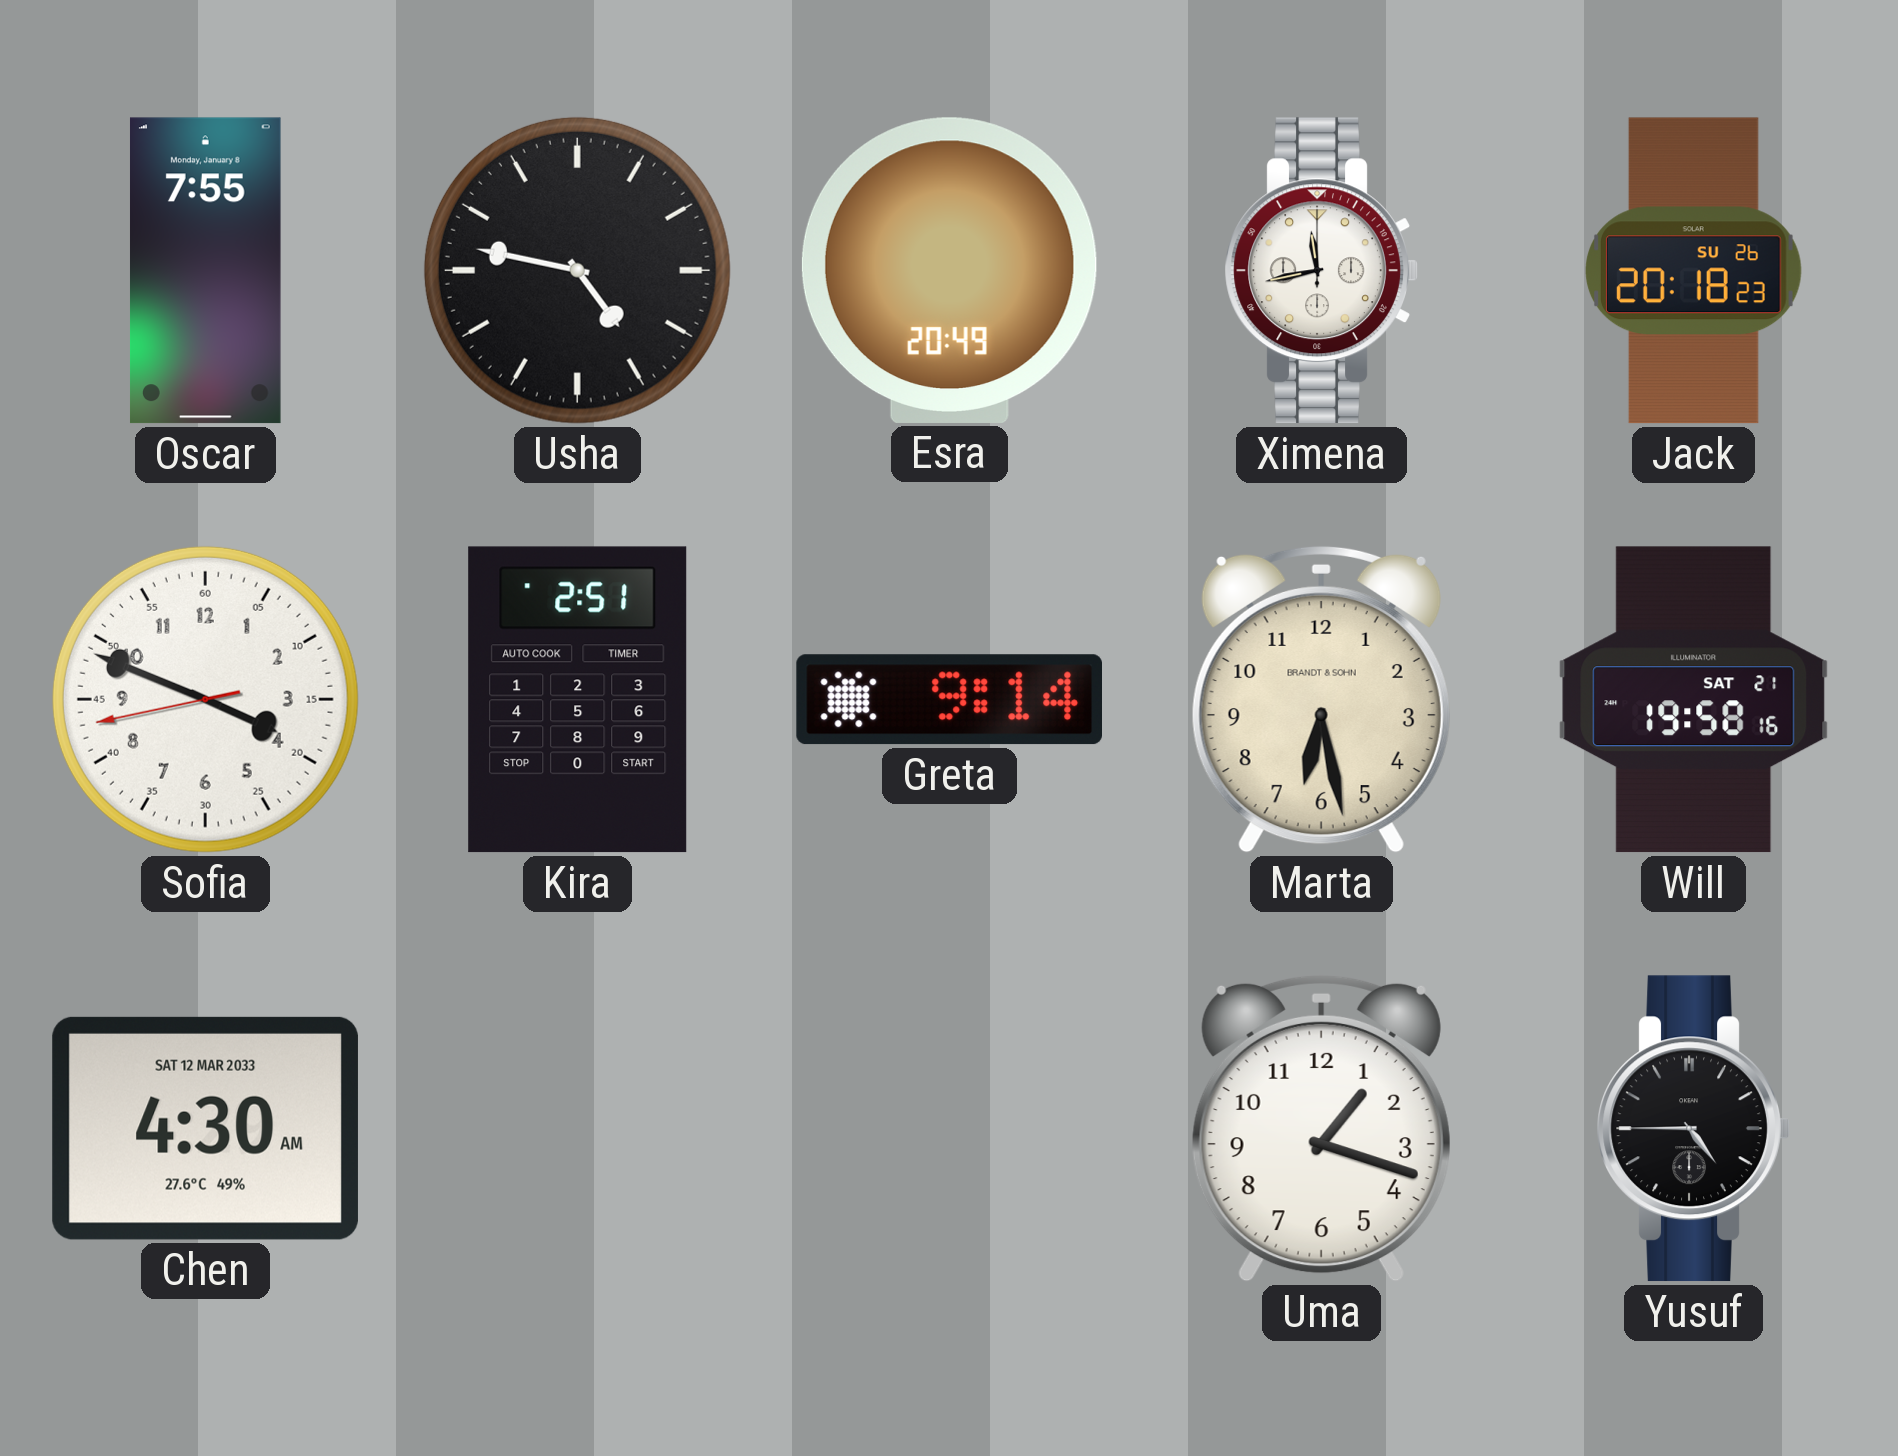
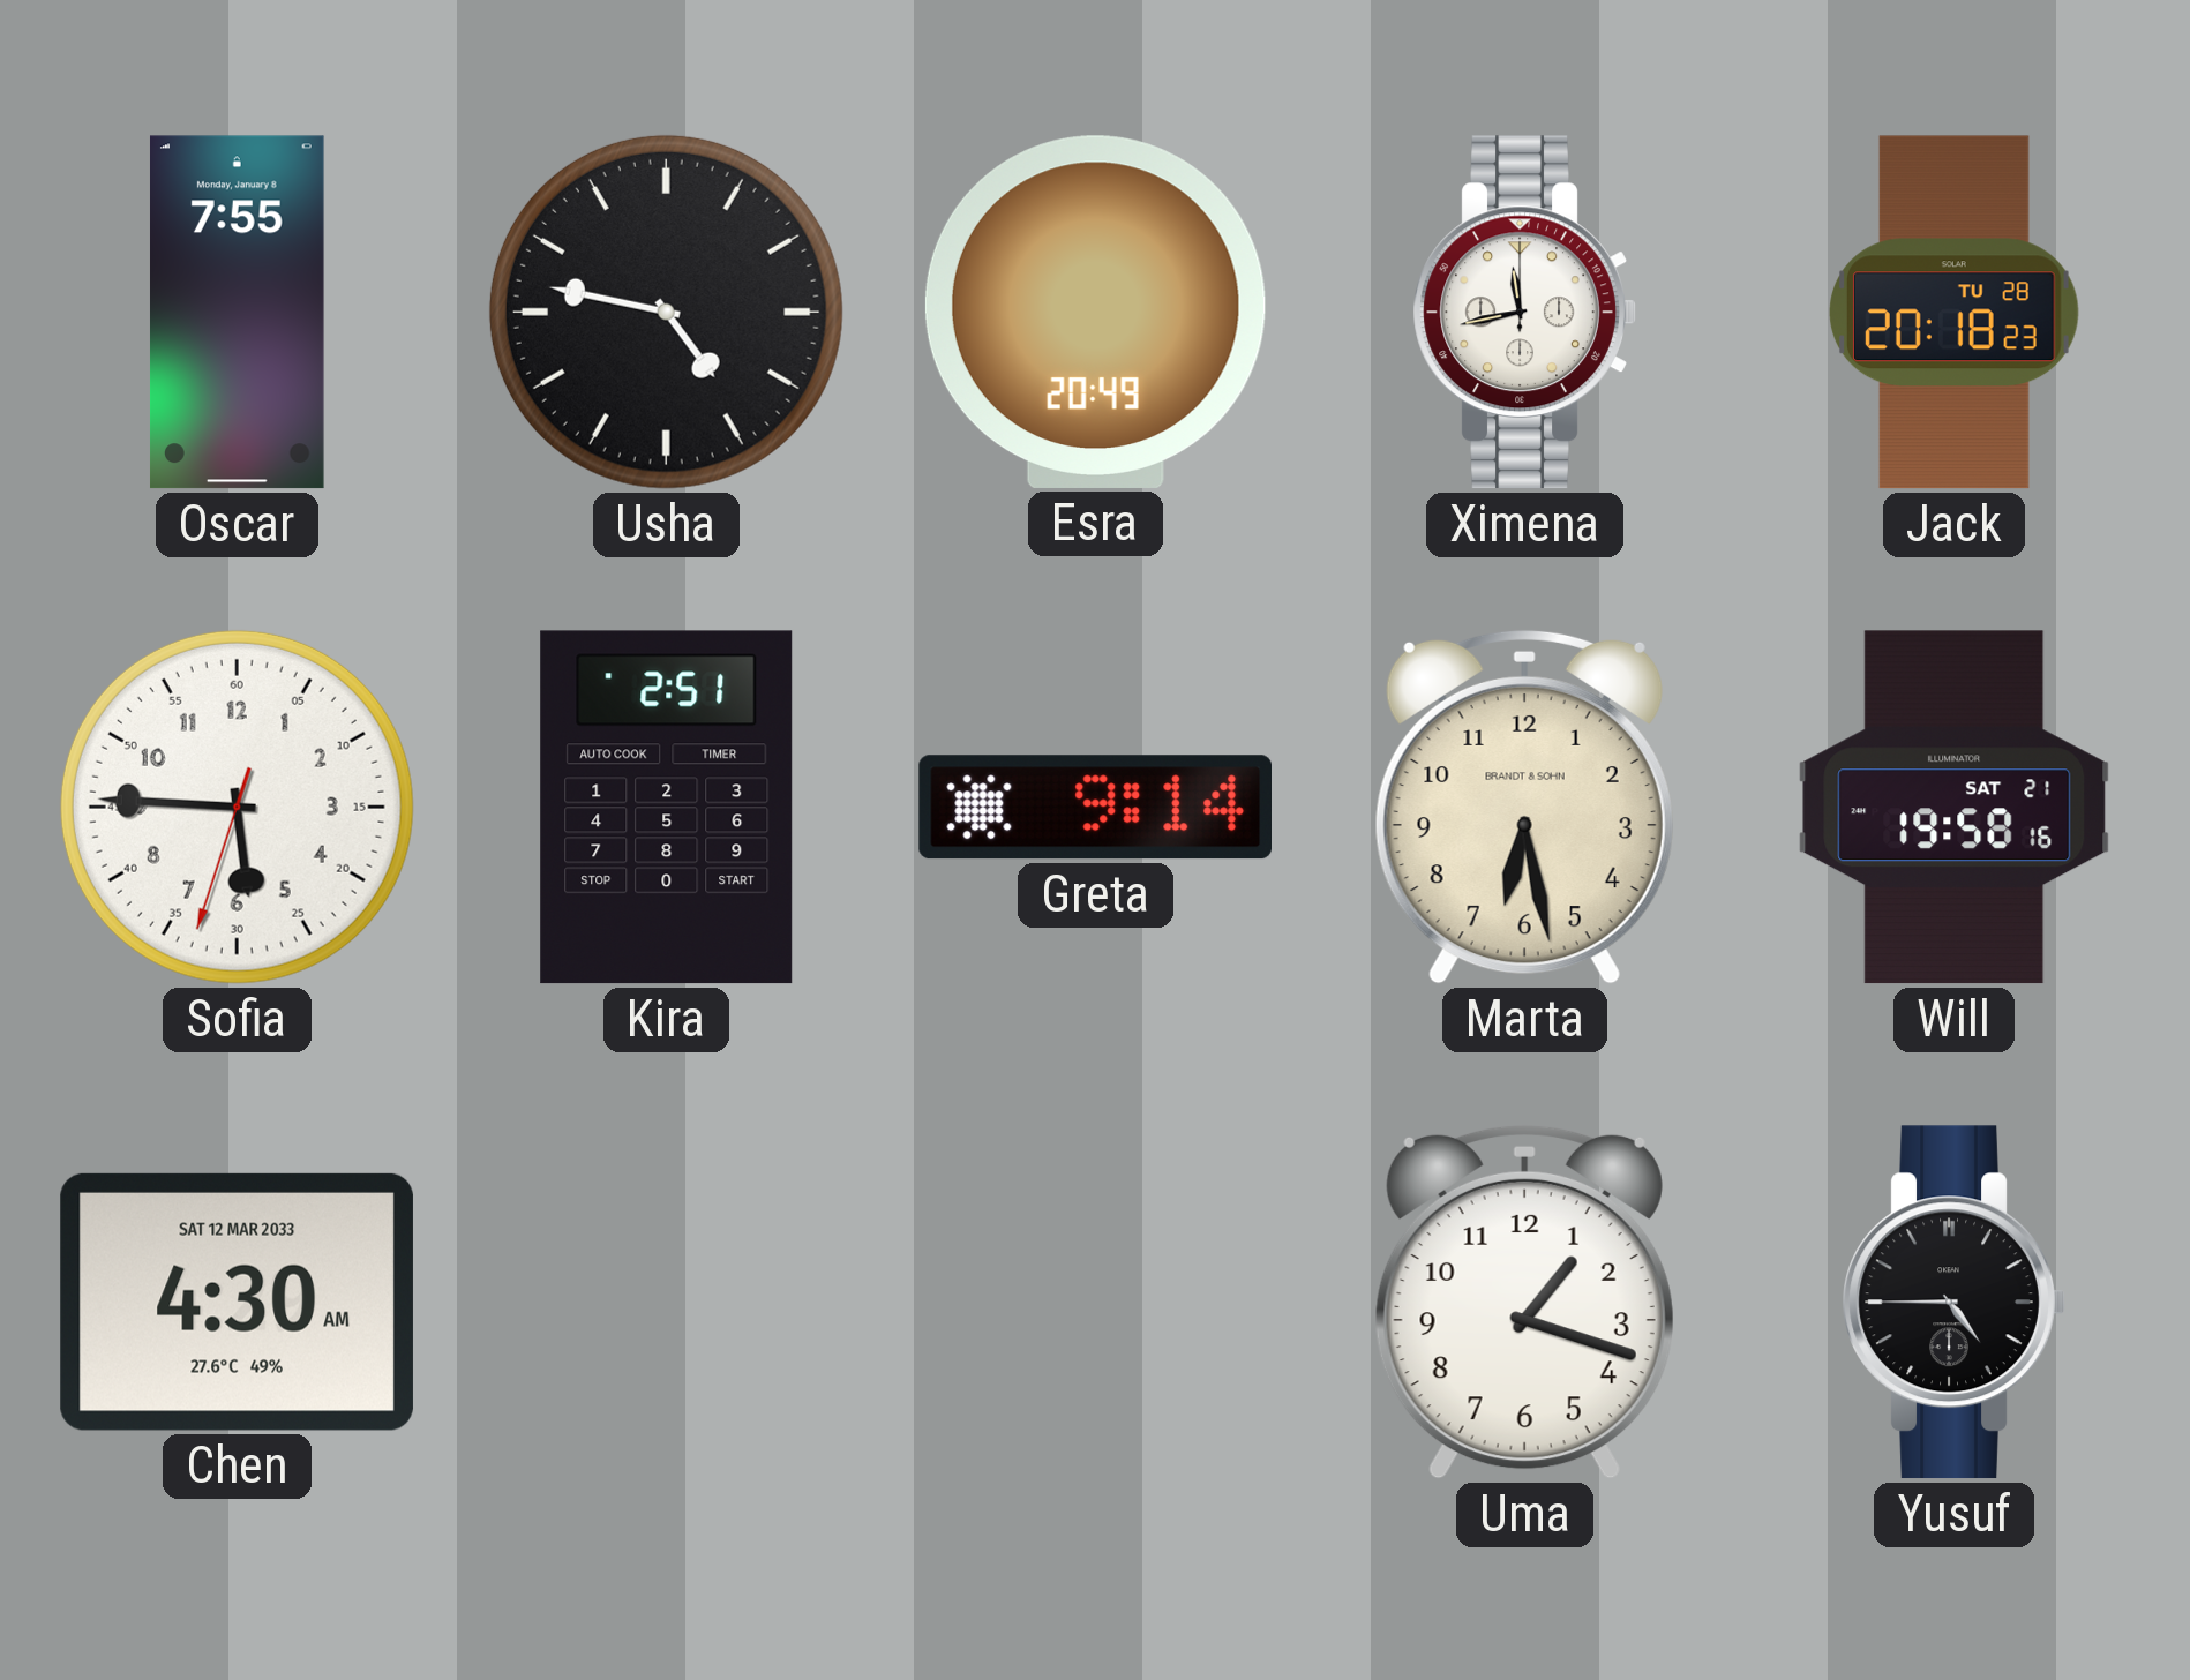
Jack date: SU 26 -> TU 28 (1953, 313)
Sofia: 3:48 -> 5:45 (237, 807)
